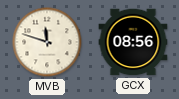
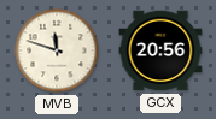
GCX: 08:56 -> 20:56 (160, 50)
